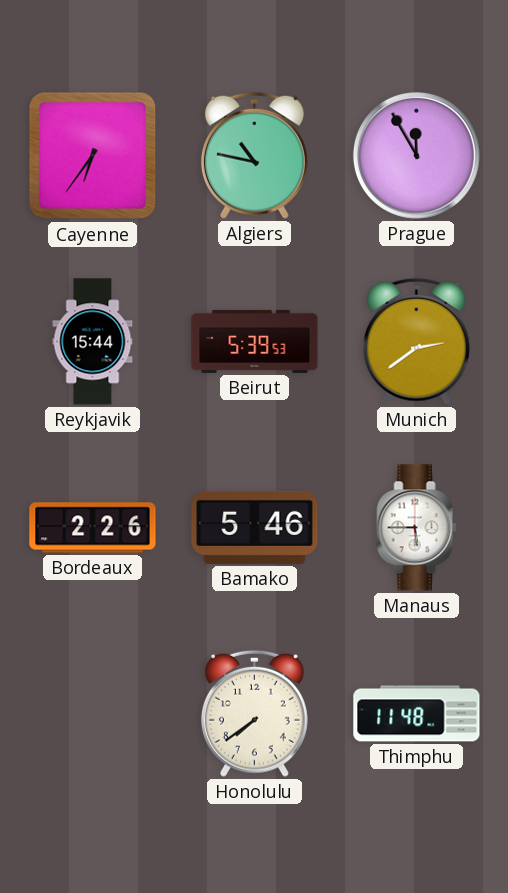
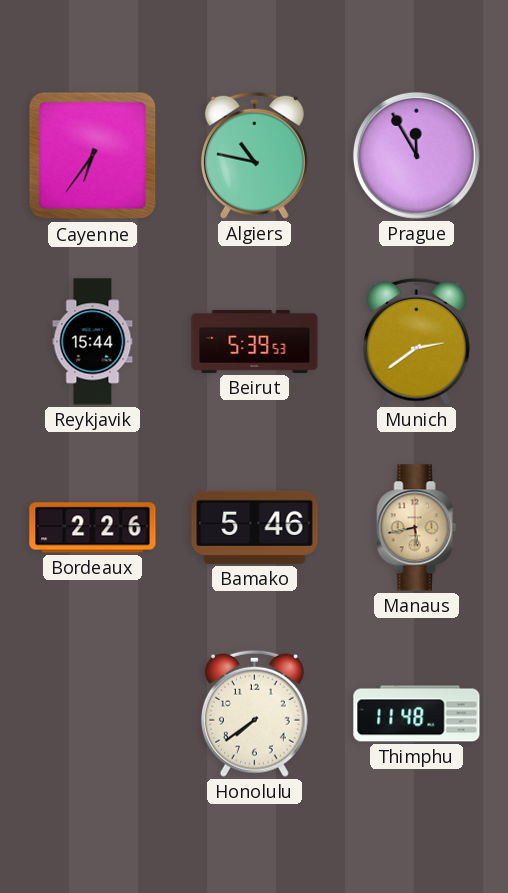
Manaus: 5:45 -> 5:43 (417, 528)
Manaus dial: white -> champagne (417, 528)
